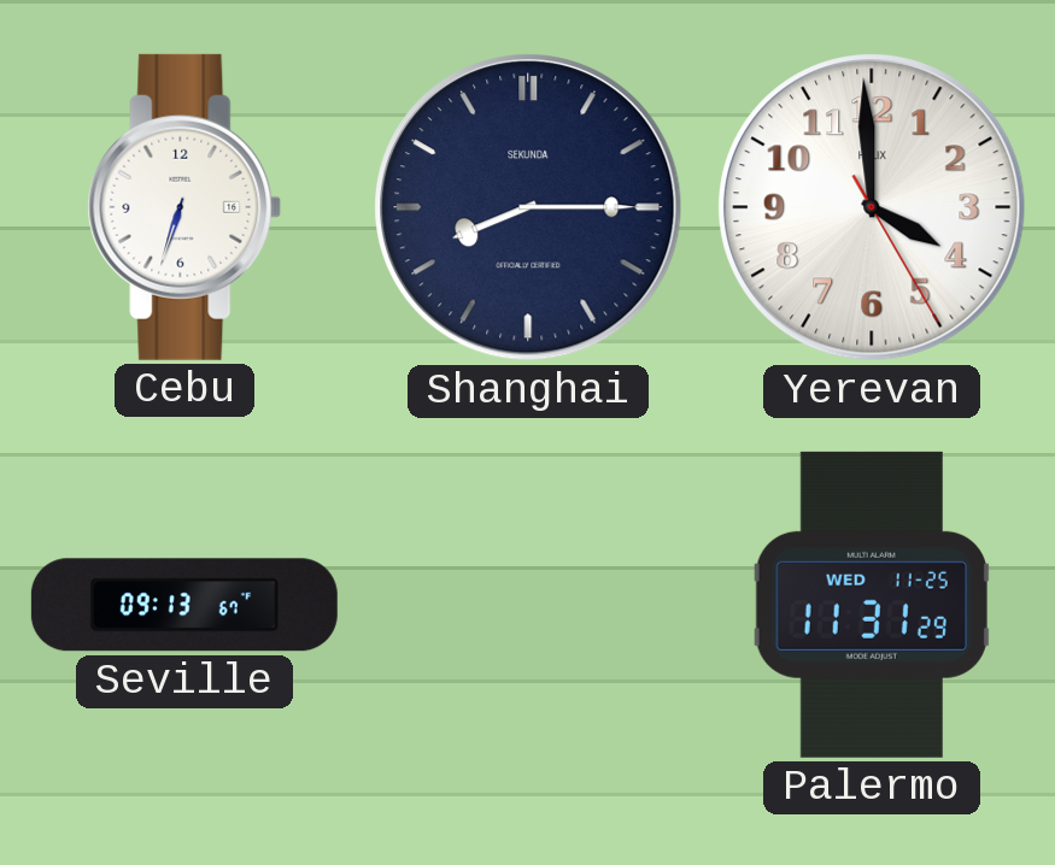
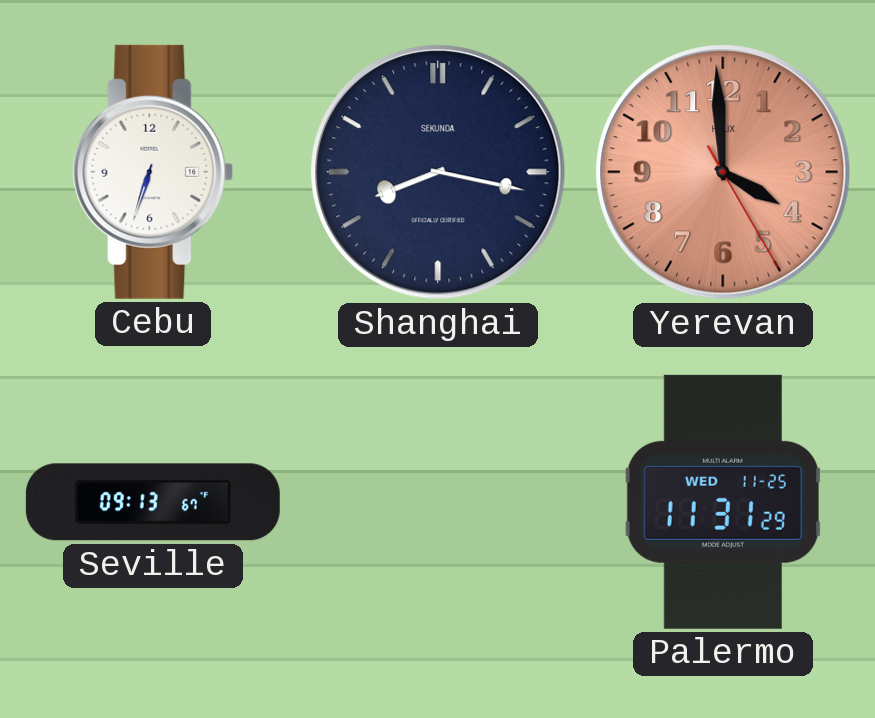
Shanghai: 8:15 -> 8:17 (438, 172)
Yerevan dial: white -> salmon (723, 172)
